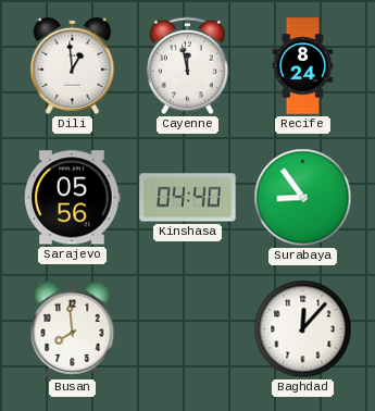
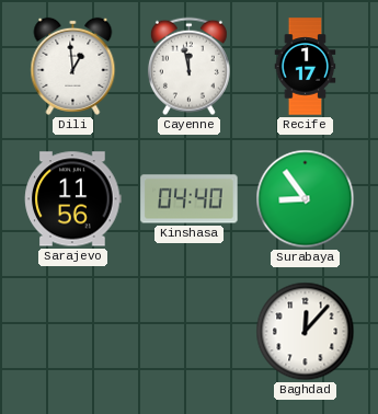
Recife: 8:24 -> 1:17 (306, 67)
Sarajevo: 05:56 -> 11:56 (73, 199)
Busan: 7:59 -> none (73, 328)
